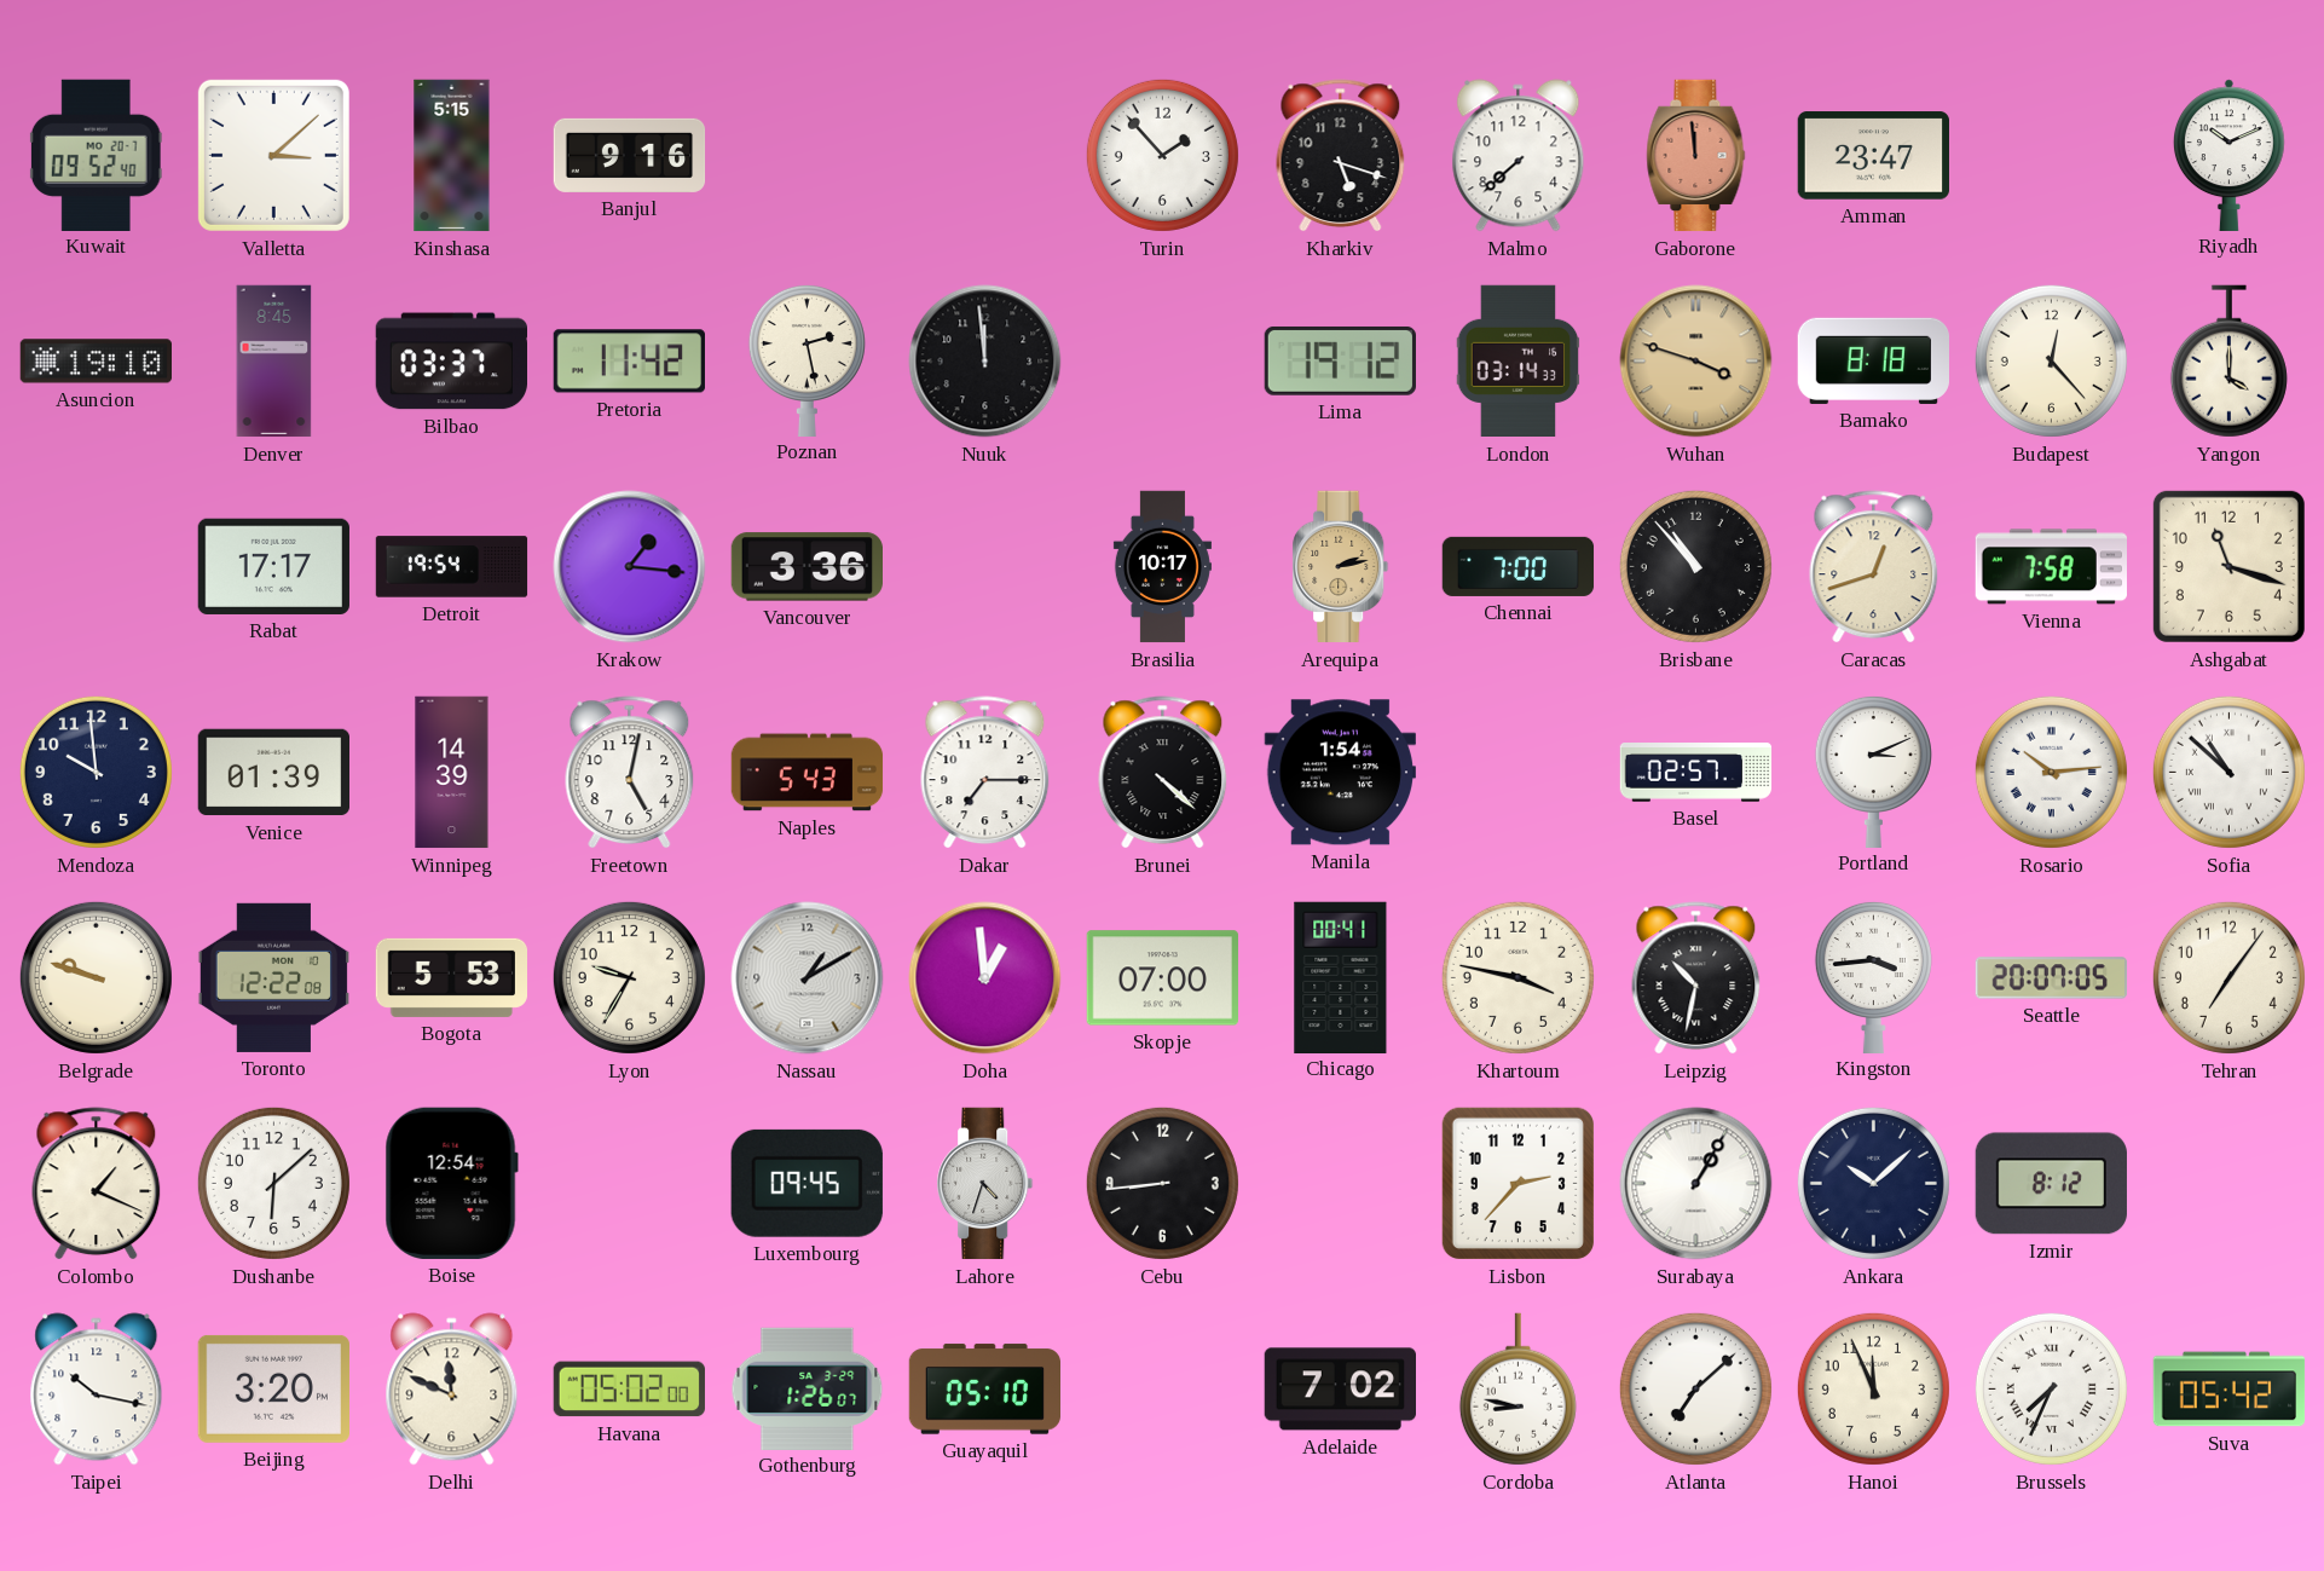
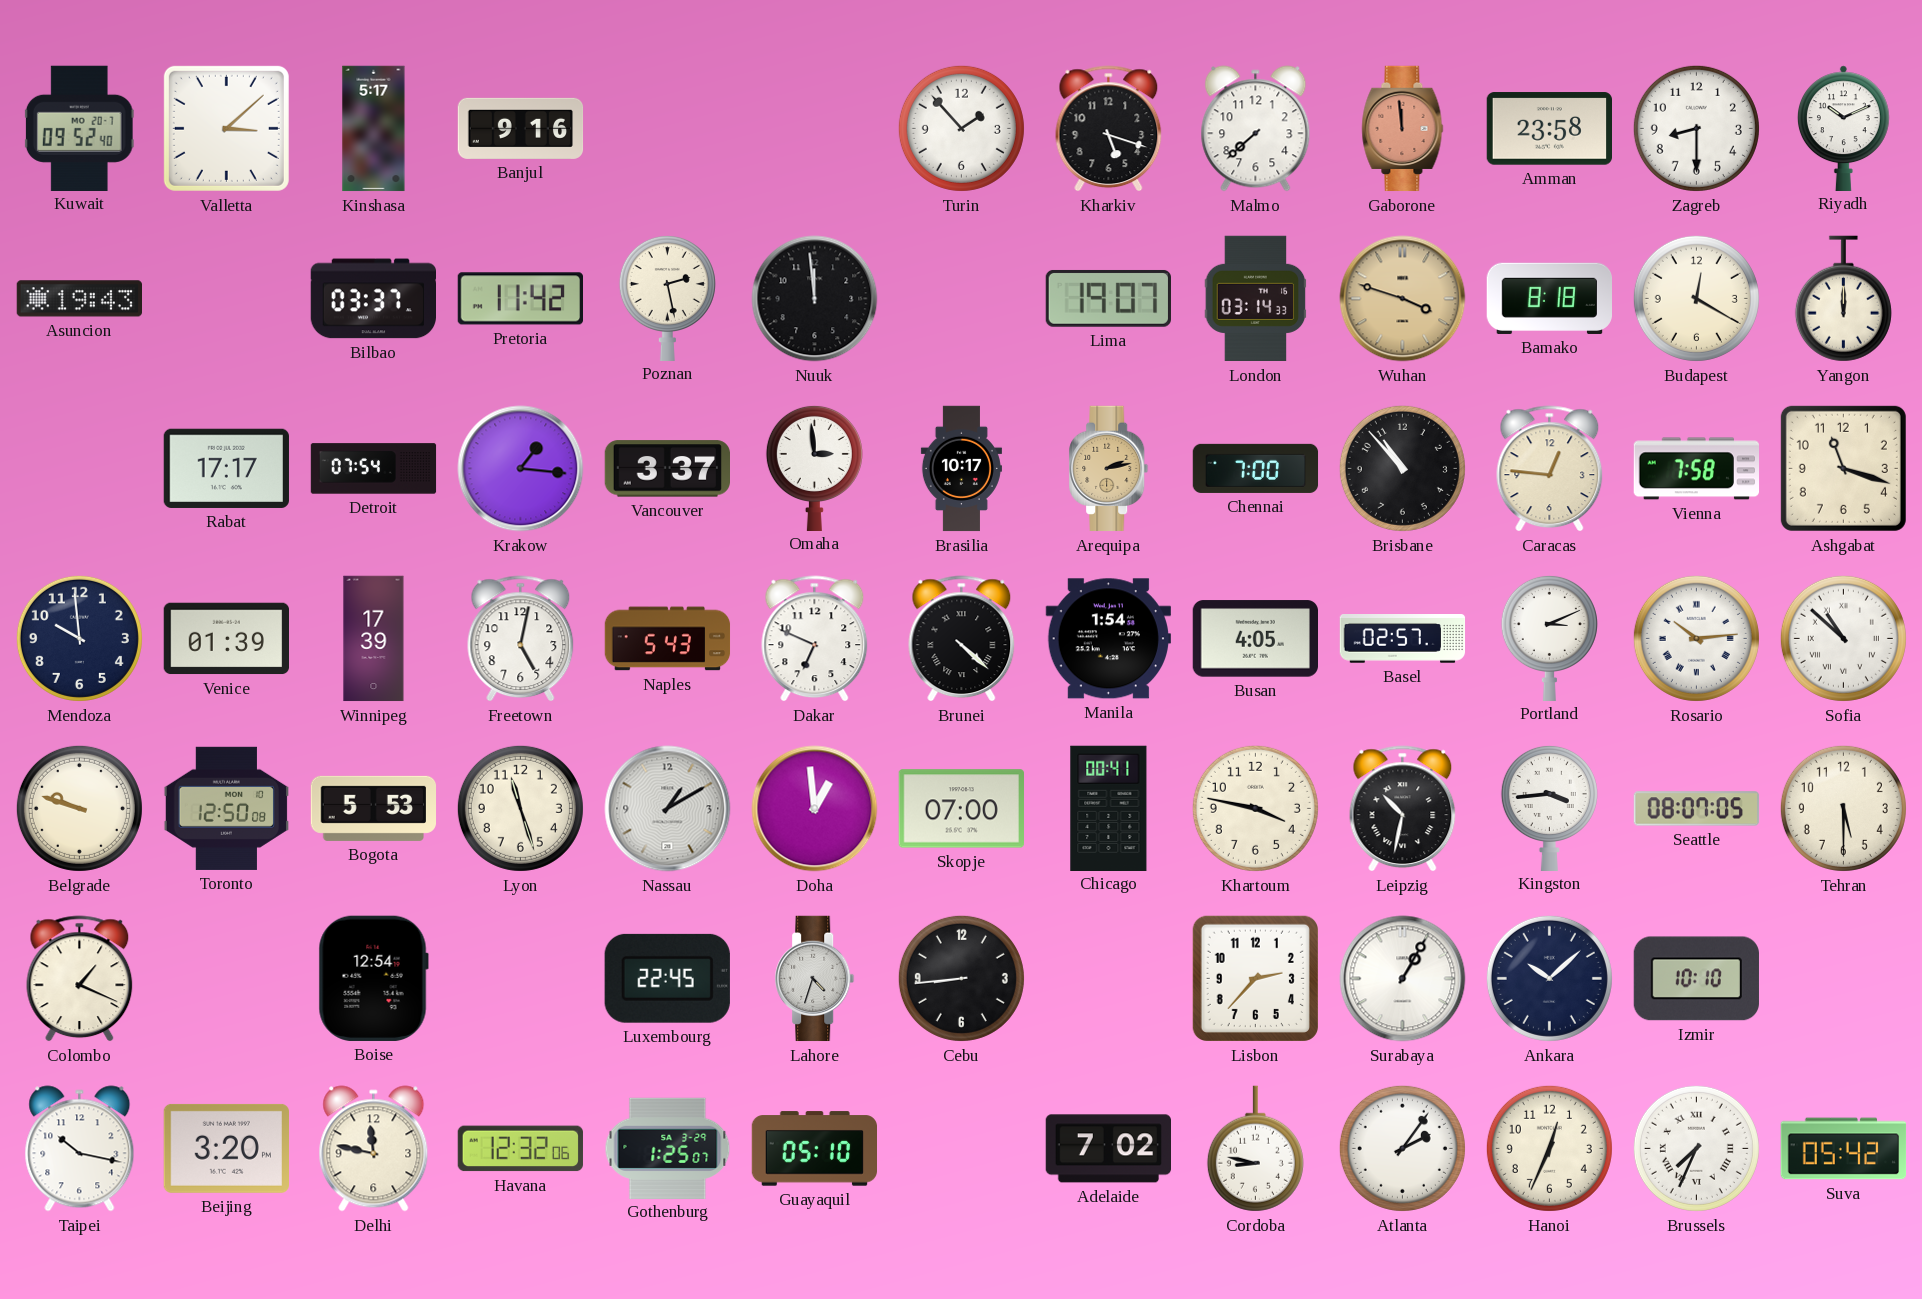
Kinshasa: 5:15 -> 5:17 (374, 129)
Amman: 23:47 -> 23:58 (1549, 129)
Zagreb: none -> 8:30 (1696, 128)
Asuncion: 19:10 -> 19:43 (79, 299)
Denver: 8:45 -> none (274, 362)
Lima: 19:12 -> 19:07 (1108, 298)
Budapest: 12:23 -> 12:20 (1696, 298)
Yangon: 4:00 -> 12:00 (1843, 299)
Detroit: 19:54 -> 07:54 (374, 469)
Vancouver: 3:36 -> 3:37 (667, 469)
Omaha: none -> 2:59 (814, 467)
Caracas: 12:42 -> 12:46 (1550, 469)
Winnipeg: 14:39 -> 17:39 (374, 639)
Dakar: 7:15 -> 6:49 (815, 639)
Busan: none -> 4:05 (1255, 639)
Toronto: 12:22 -> 12:50 (226, 808)
Lyon: 9:35 -> 11:27 (520, 808)
Seattle: 20:07 -> 08:07 (1697, 809)
Tehran: 7:06 -> 5:30 (1843, 808)
Dushanbe: 6:08 -> none (273, 1183)
Luxembourg: 09:45 -> 22:45 (667, 978)
Izmir: 8:12 -> 10:10 (1696, 979)
Delhi: 11:49 -> 11:47 (374, 1149)
Havana: 05:02 -> 12:32 (520, 1149)
Gothenburg: 1:26 -> 1:25 (668, 1148)
Atlanta: 7:08 -> 2:06 (1402, 1148)
Hanoi: 11:56 -> 12:34 (1549, 1148)
